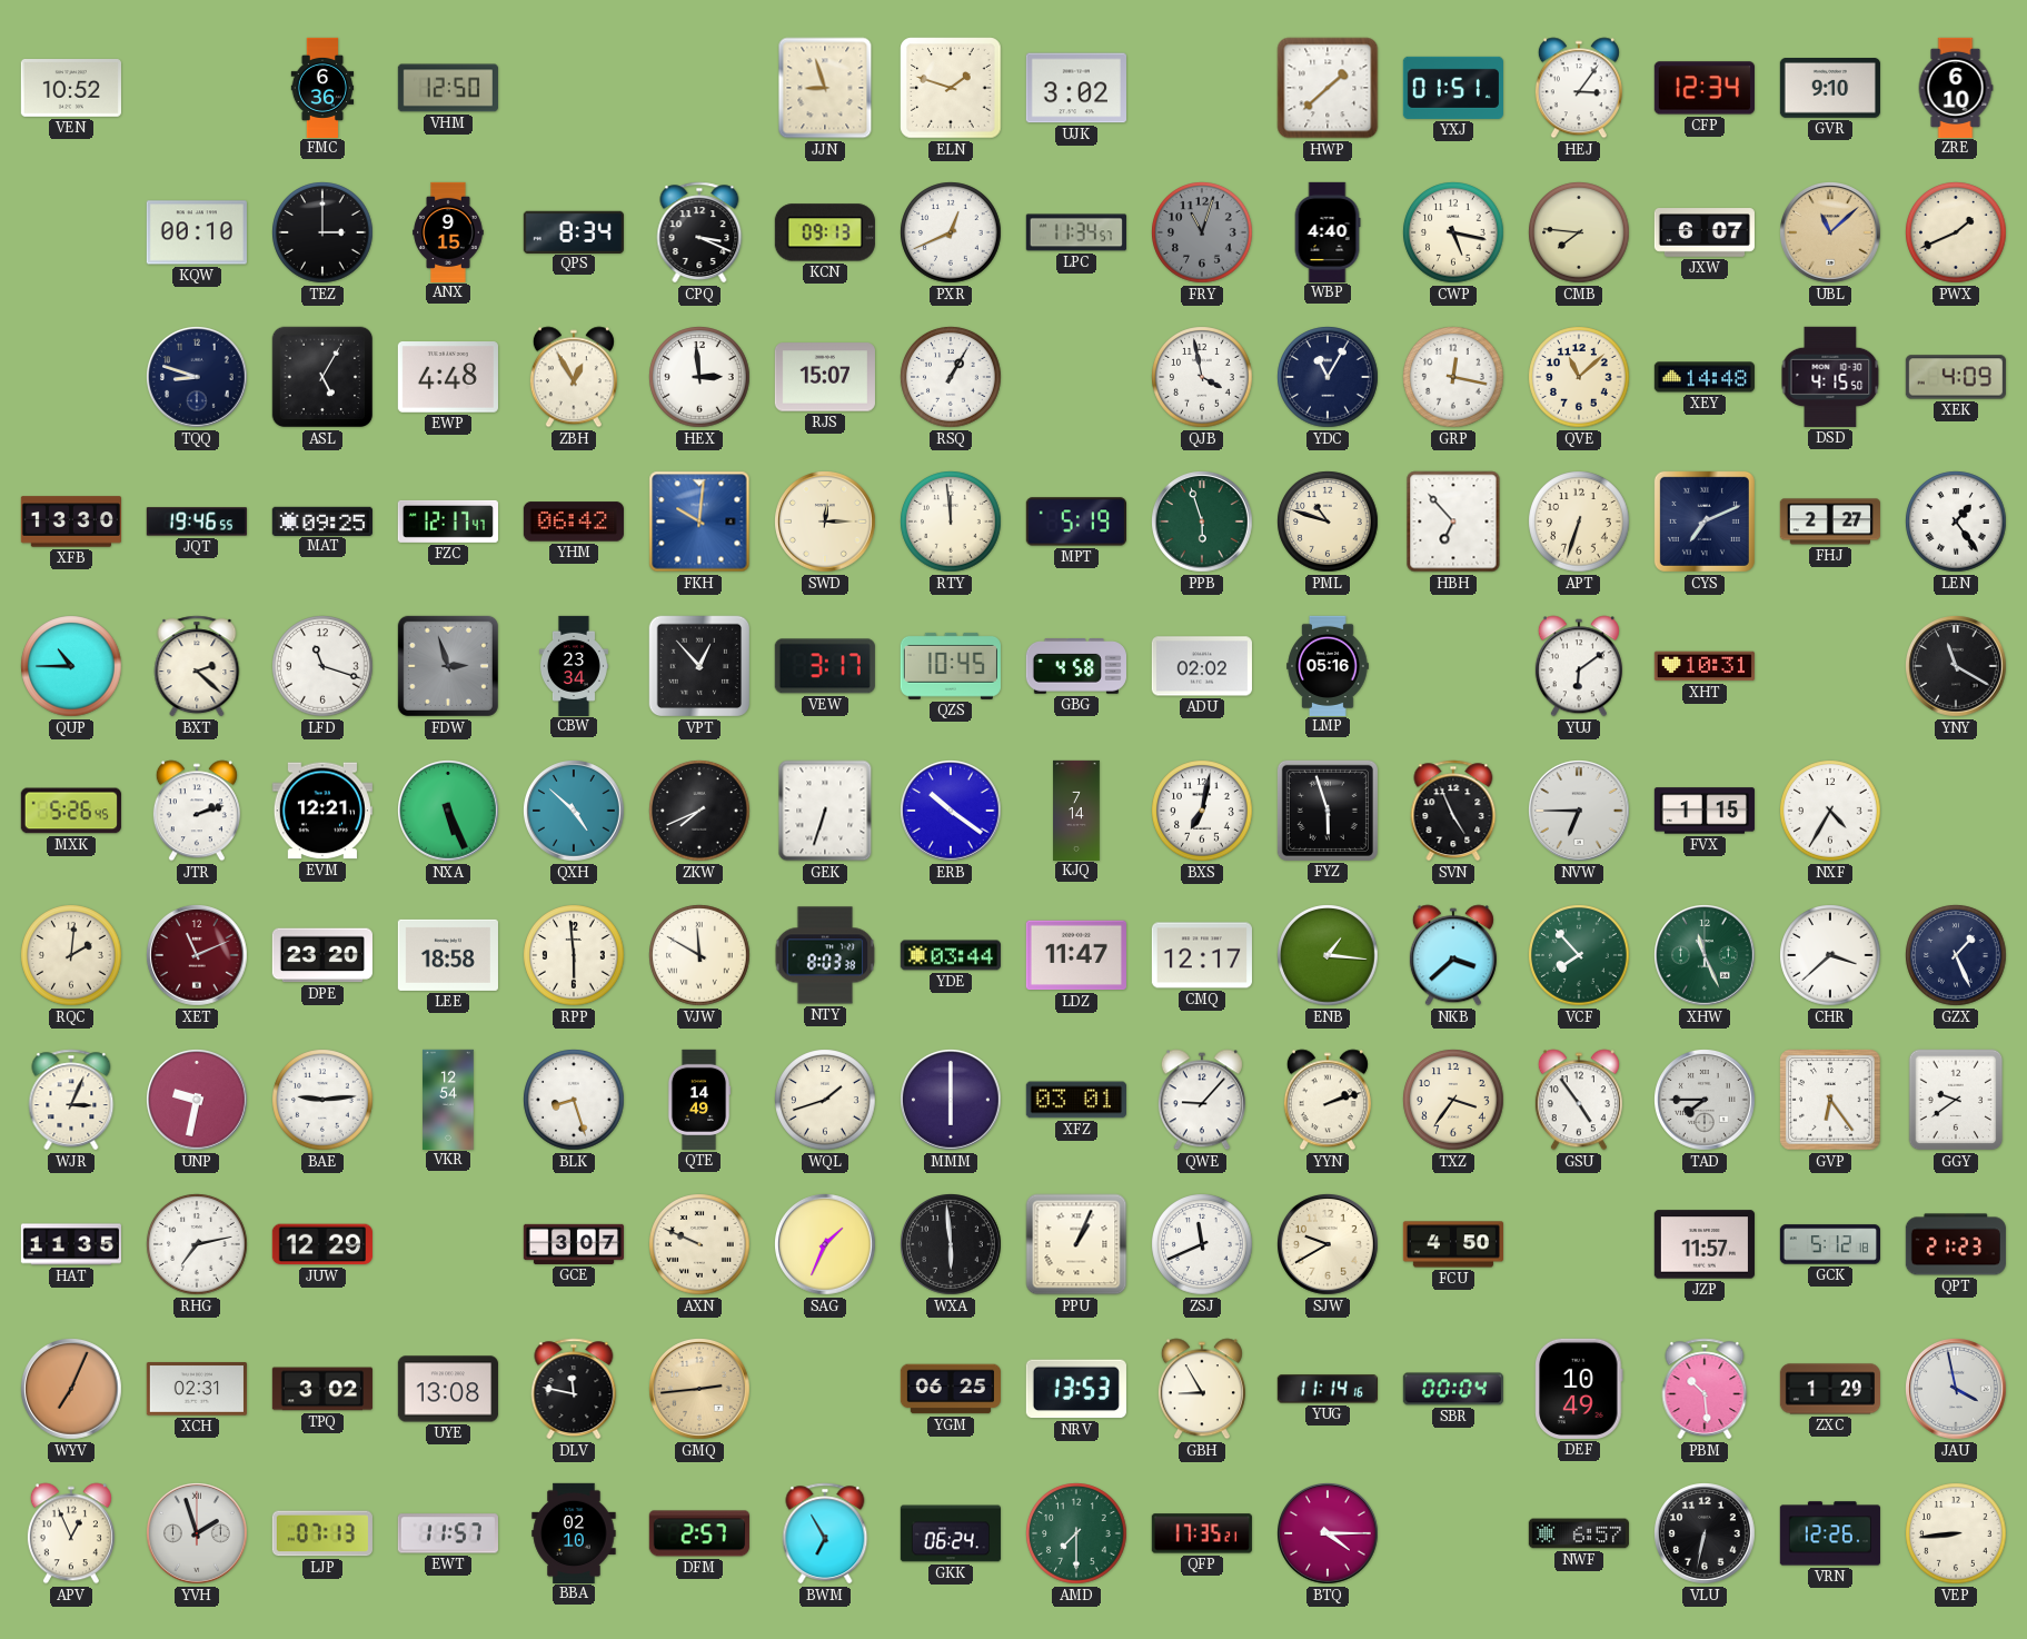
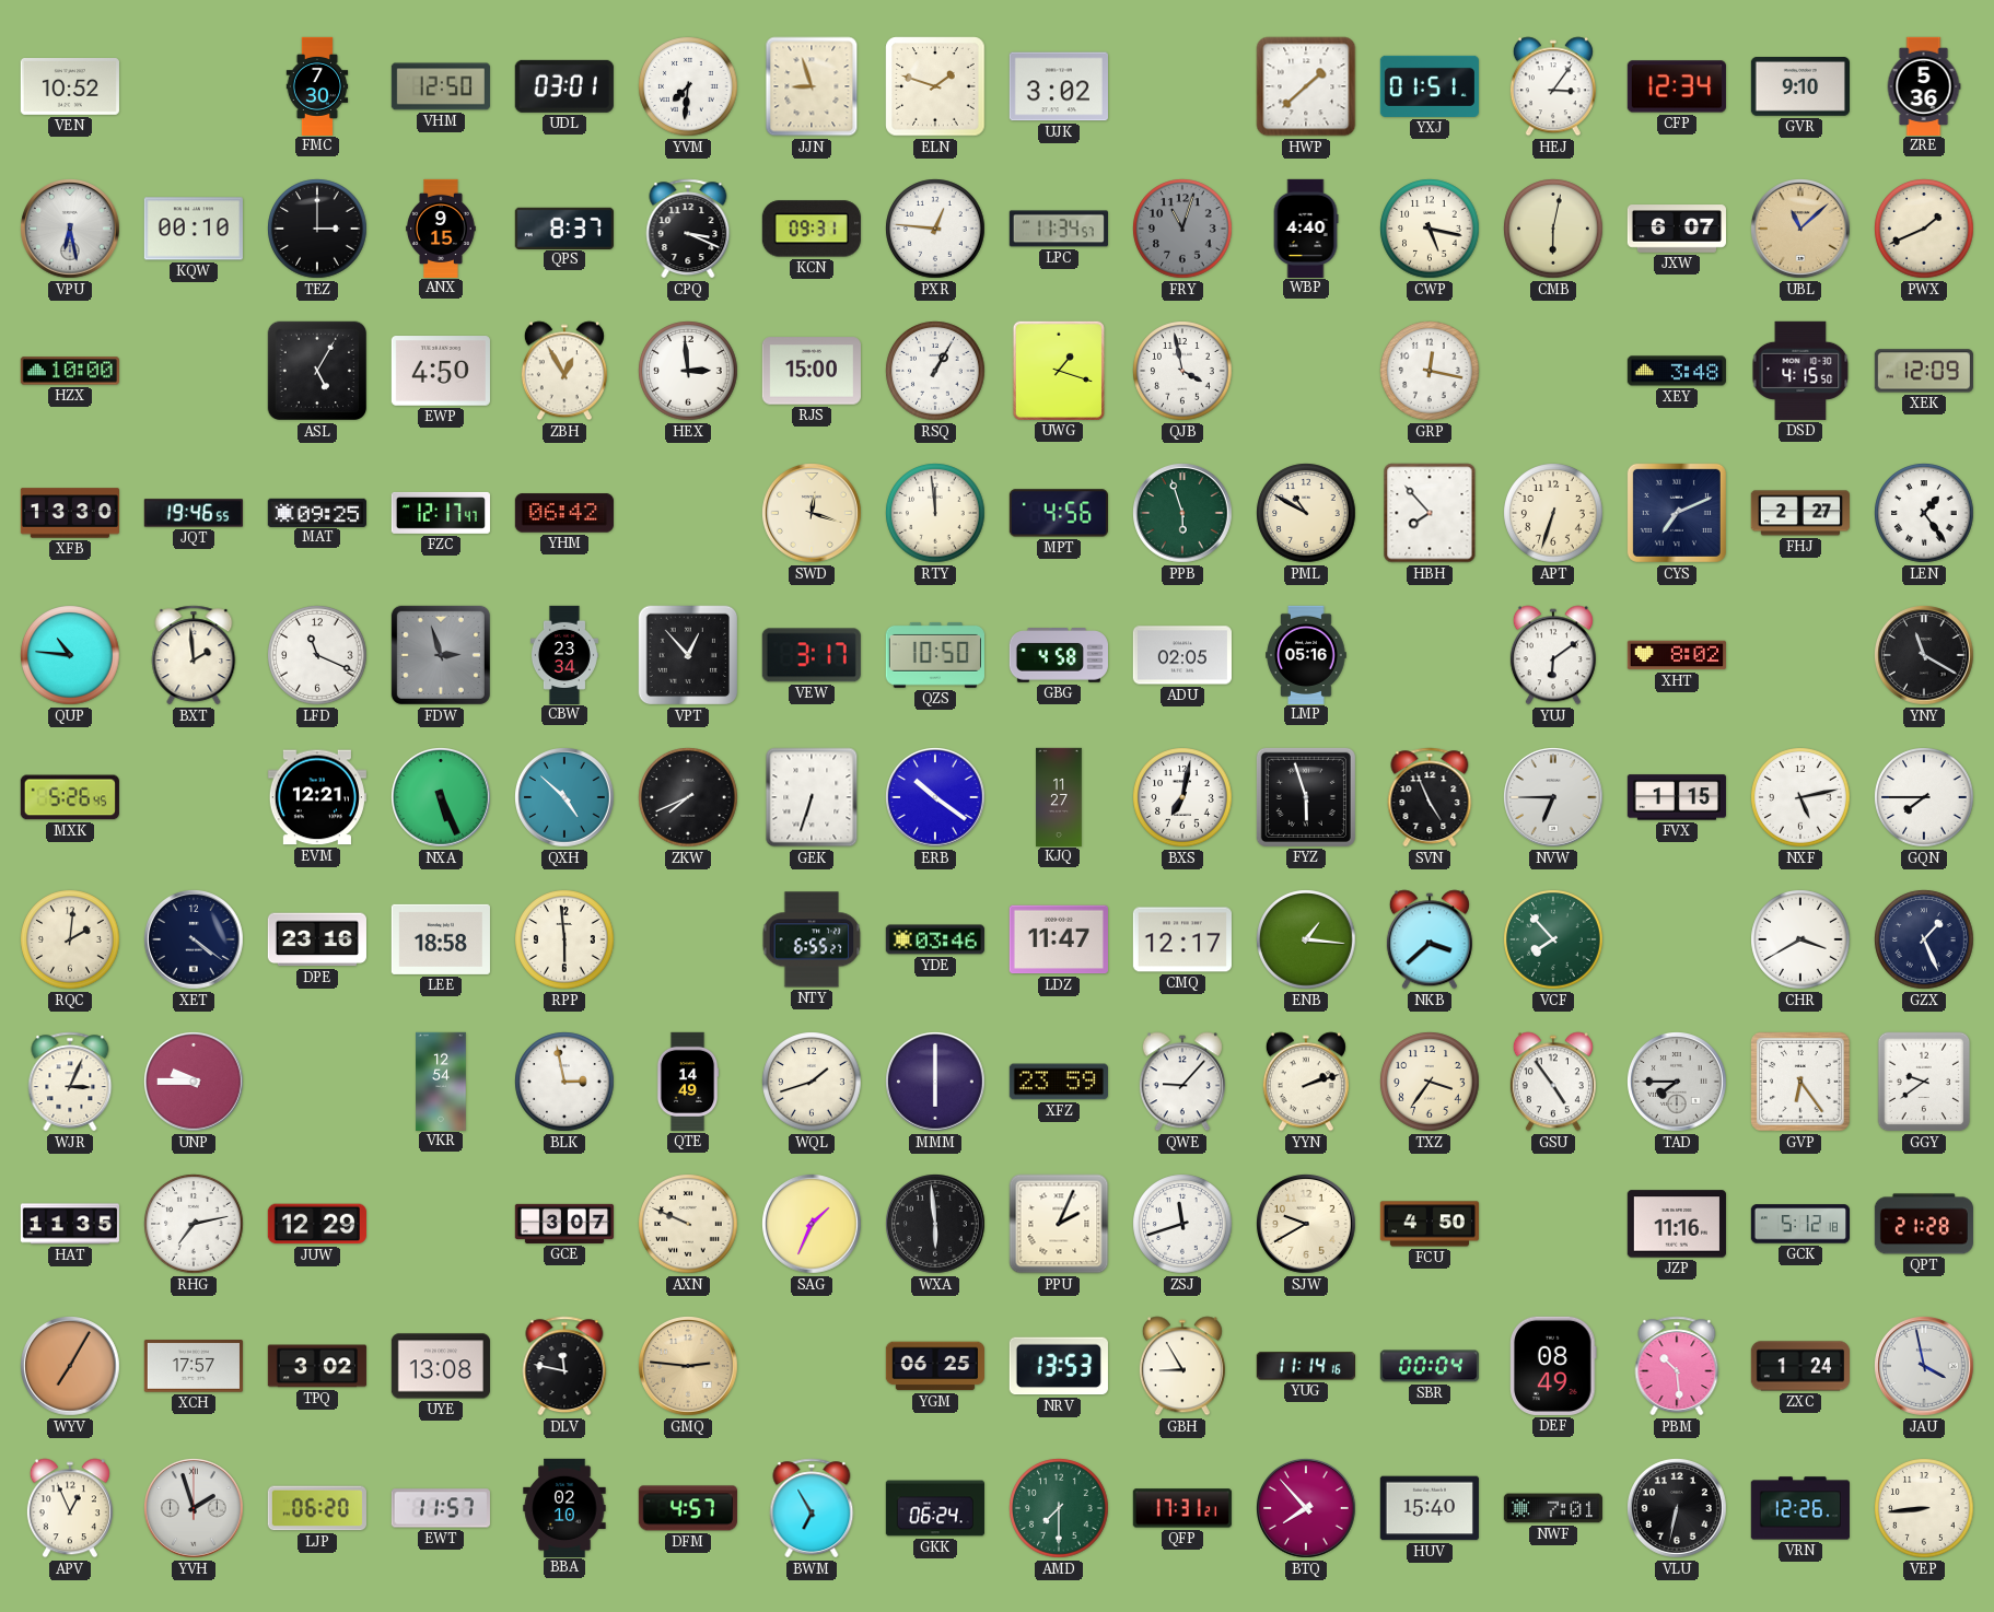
FMC: 6:36 -> 7:30 (317, 85)
UDL: none -> 03:01 (564, 86)
YVM: none -> 7:31 (688, 86)
ZRE: 6:10 -> 5:36 (1924, 85)
VPU: none -> 6:28 (71, 230)
QPS: 8:34 -> 8:37 (564, 227)
KCN: 09:13 -> 09:31 (812, 229)
PXR: 12:41 -> 12:46 (935, 229)
CMB: 7:46 -> 6:02 (1553, 229)
HZX: none -> 10:00 (70, 371)
TQQ: 8:48 -> none (198, 378)
EWP: 4:48 -> 4:50 (441, 371)
RJS: 15:07 -> 15:00 (812, 371)
UWG: none -> 1:18 (1059, 371)
YDC: 11:05 -> none (1328, 377)
QVE: 11:08 -> none (1579, 377)
XEY: 14:48 -> 3:48 (1677, 371)
XEK: 4:09 -> 12:09 (1924, 371)
FKH: 10:01 -> none (699, 521)
SWD: 12:15 -> 12:18 (813, 514)
MPT: 5:19 -> 4:56 (1059, 513)
PML: 10:48 -> 10:50 (1306, 513)
HBH: 6:53 -> 7:53 (1430, 513)
QUP: 10:45 -> 10:46 (70, 655)
BXT: 2:22 -> 1:59 (194, 655)
LFD: 11:18 -> 11:19 (317, 655)
QZS: 10:45 -> 10:50 (935, 655)
ADU: 02:02 -> 02:05 (1182, 655)
XHT: 10:31 -> 8:02 (1677, 655)
JTR: 2:12 -> none (197, 811)
KJQ: 7:14 -> 11:27 (1059, 796)
NXF: 4:35 -> 5:13 (1800, 797)
GQN: none -> 7:45 (1924, 797)
XET: 11:11 -> 4:21 (195, 941)
XET dial: burgundy -> navy (195, 941)
DPE: 23:20 -> 23:16 (317, 939)
VJW: 11:50 -> none (699, 955)
NTY: 8:03 -> 6:55 (812, 939)
YDE: 03:44 -> 03:46 (935, 939)
XHW: 11:26 -> none (1706, 956)
CHR: 3:38 -> 3:40 (1800, 939)
UNP: 9:32 -> 9:45 (195, 1083)
BAE: 9:14 -> none (322, 1100)
BLK: 8:27 -> 2:58 (564, 1082)
XFZ: 03:01 -> 23:59 (1059, 1082)
PPU: 1:04 -> 2:04 (1059, 1224)
ZSJ: 11:41 -> 11:42 (1182, 1224)
JZP: 11:57 -> 11:16 (1677, 1224)
QPT: 21:23 -> 21:28 (1924, 1224)
WYV: 7:04 -> 7:05 (71, 1367)
XCH: 02:31 -> 17:57 (194, 1367)
GMQ: 2:44 -> 2:46 (689, 1367)
DEF: 10:49 -> 08:49 (1553, 1366)
ZXC: 1:29 -> 1:24 (1799, 1366)
LJP: 07:13 -> 06:20 (317, 1508)
DFM: 2:57 -> 4:57 (688, 1508)
QFP: 17:35 -> 17:31 (1182, 1508)
BTQ: 4:15 -> 7:53 (1307, 1509)
HUV: none -> 15:40 (1430, 1508)
NWF: 6:57 -> 7:01 (1553, 1508)
